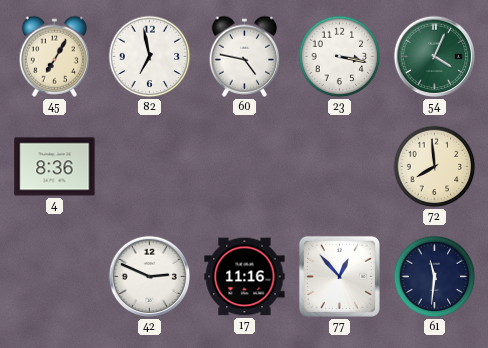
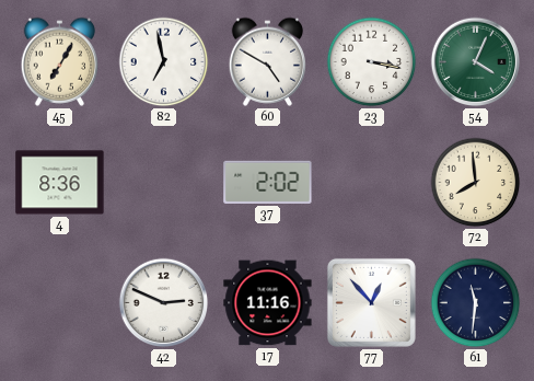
60: 4:47 -> 4:50 (267, 61)
37: none -> 2:02 (268, 182)
